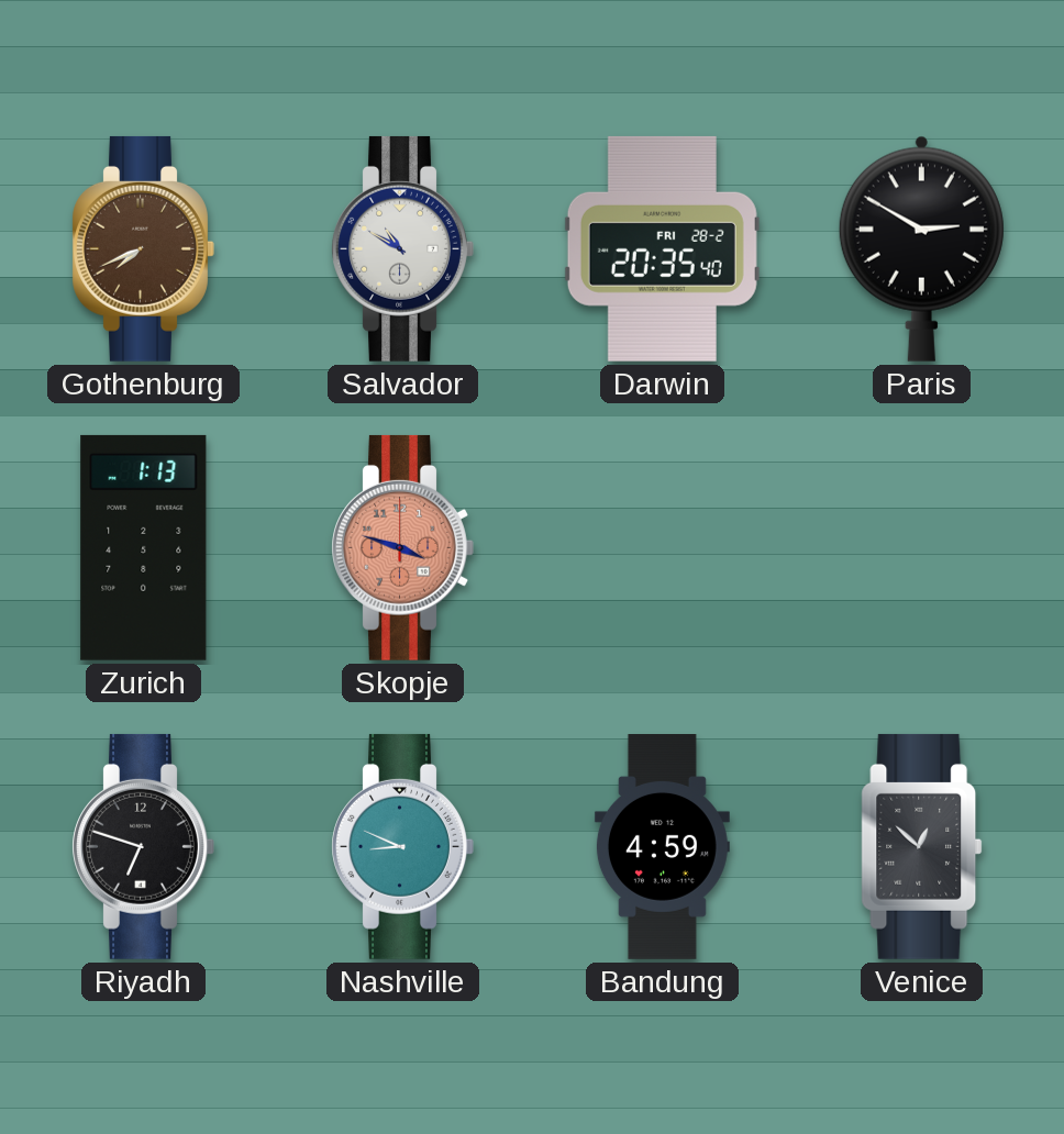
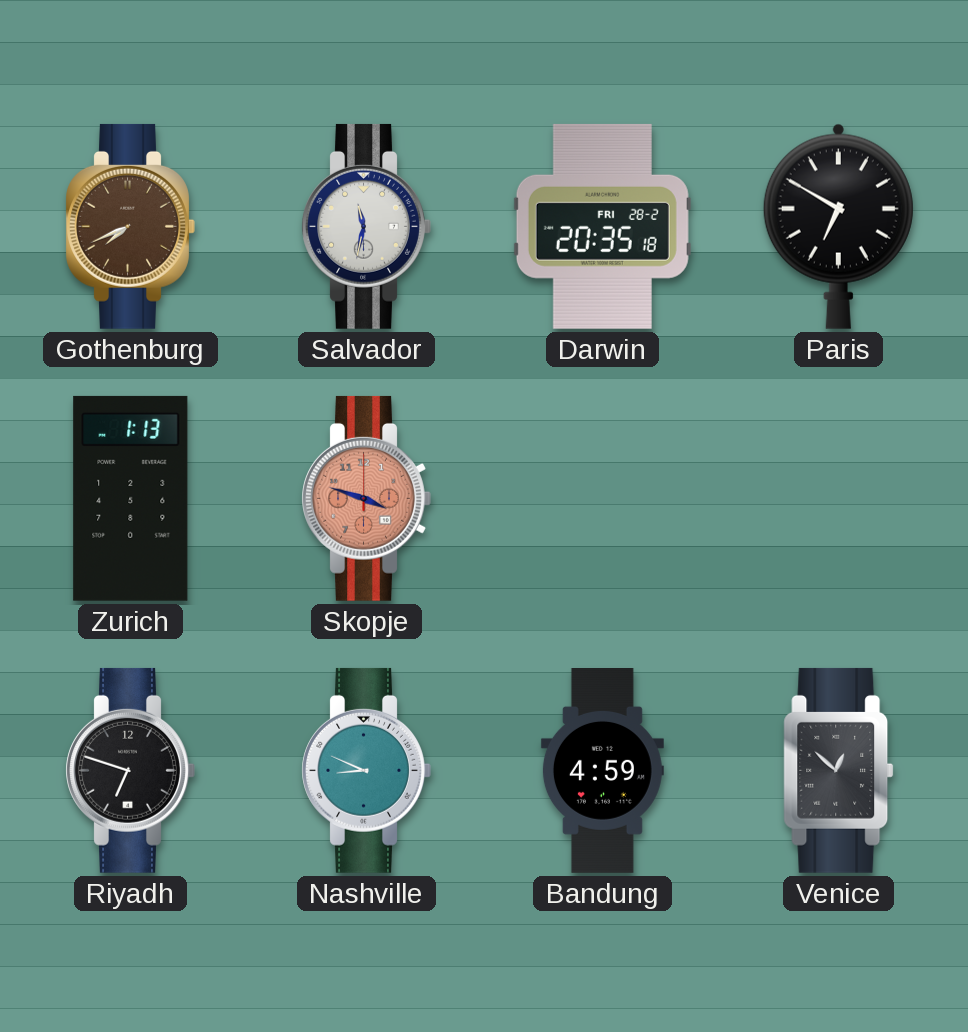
Salvador: 10:50 -> 11:32 (366, 226)
Darwin: 20:35:40 -> 20:35:18 (602, 226)
Paris: 2:50 -> 6:50 (838, 226)
